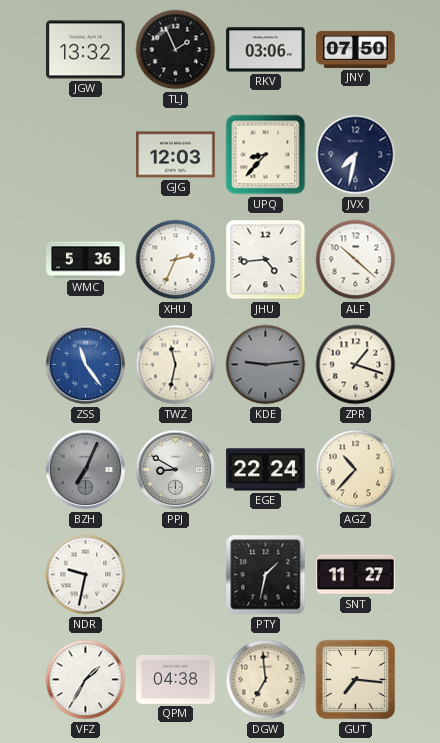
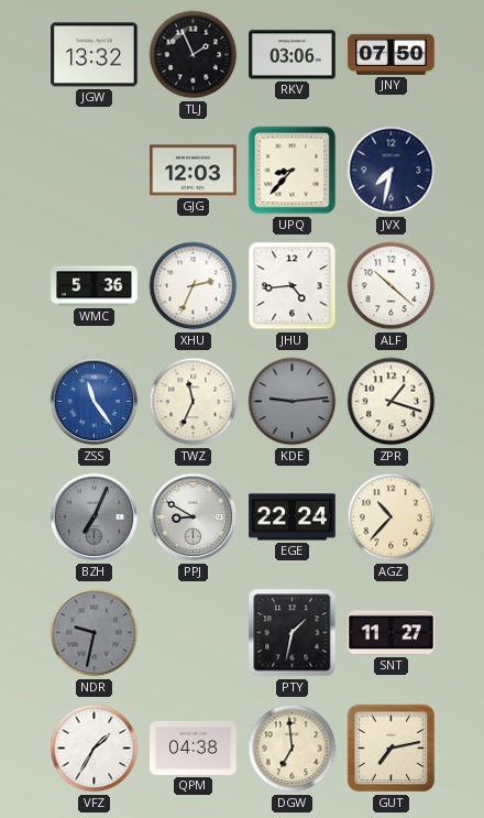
TWZ: 11:32 -> 11:34 (194, 402)
NDR dial: white -> grey (95, 633)
GUT: 7:16 -> 7:13 (392, 749)
